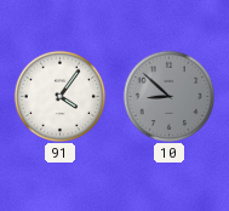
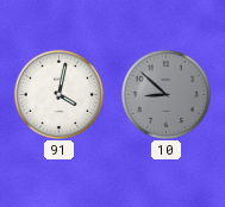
91: 4:06 -> 4:02 (58, 94)
